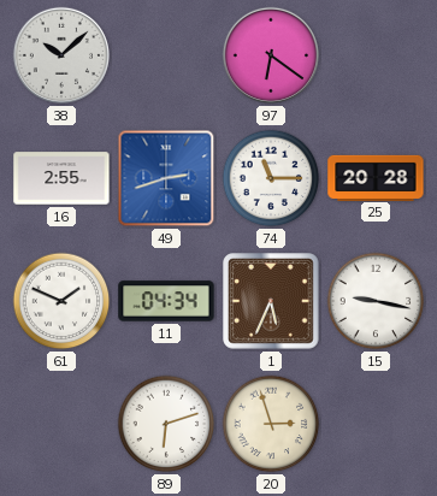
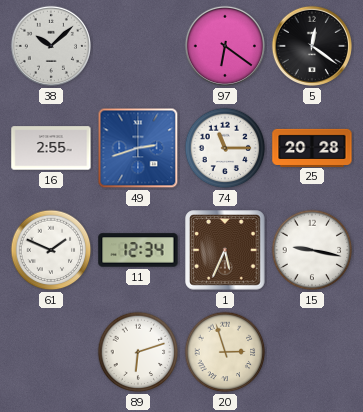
5: none -> 12:21 (312, 46)
11: 04:34 -> 12:34 (138, 250)
